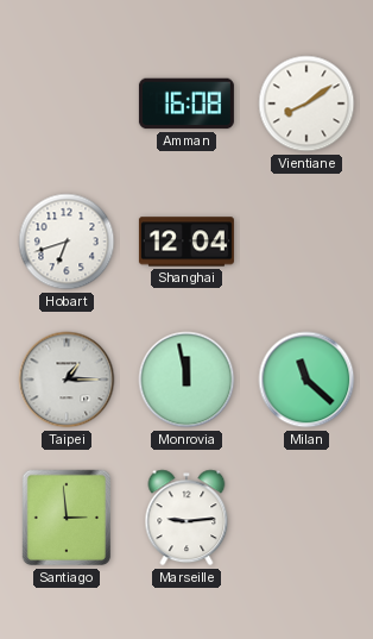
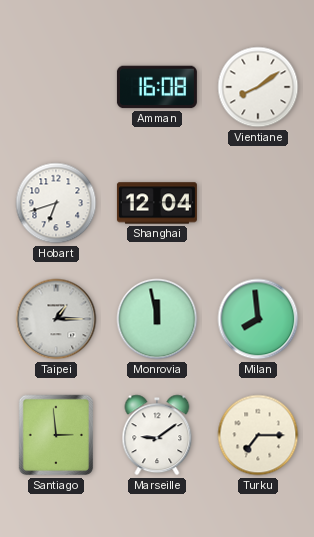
Milan: 11:22 -> 7:59 (258, 319)
Marseille: 9:14 -> 9:09 (157, 435)
Turku: none -> 7:15 (258, 435)
